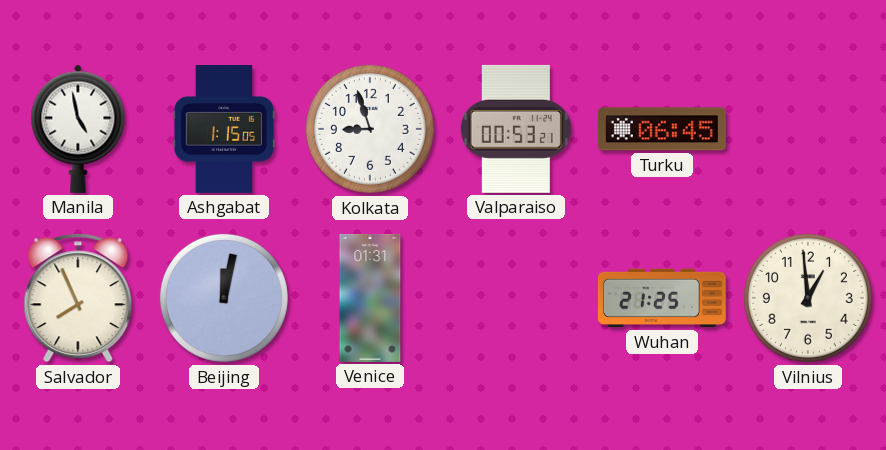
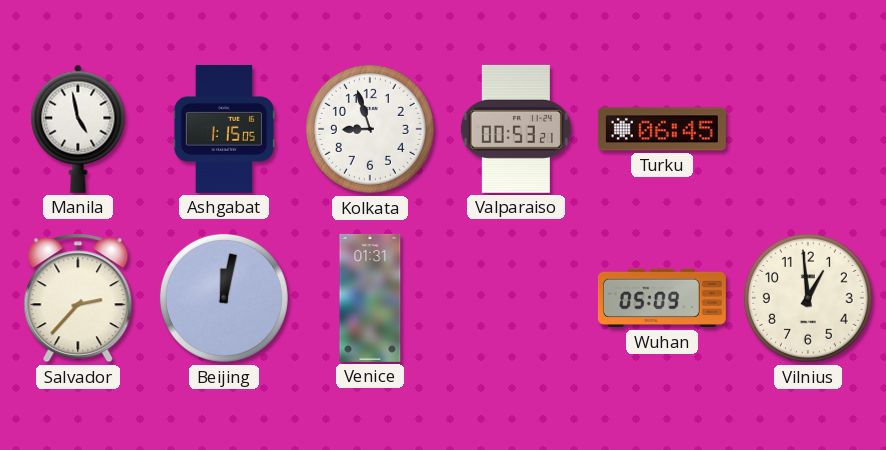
Salvador: 7:56 -> 2:37 (78, 298)
Wuhan: 21:25 -> 05:09 (662, 298)
